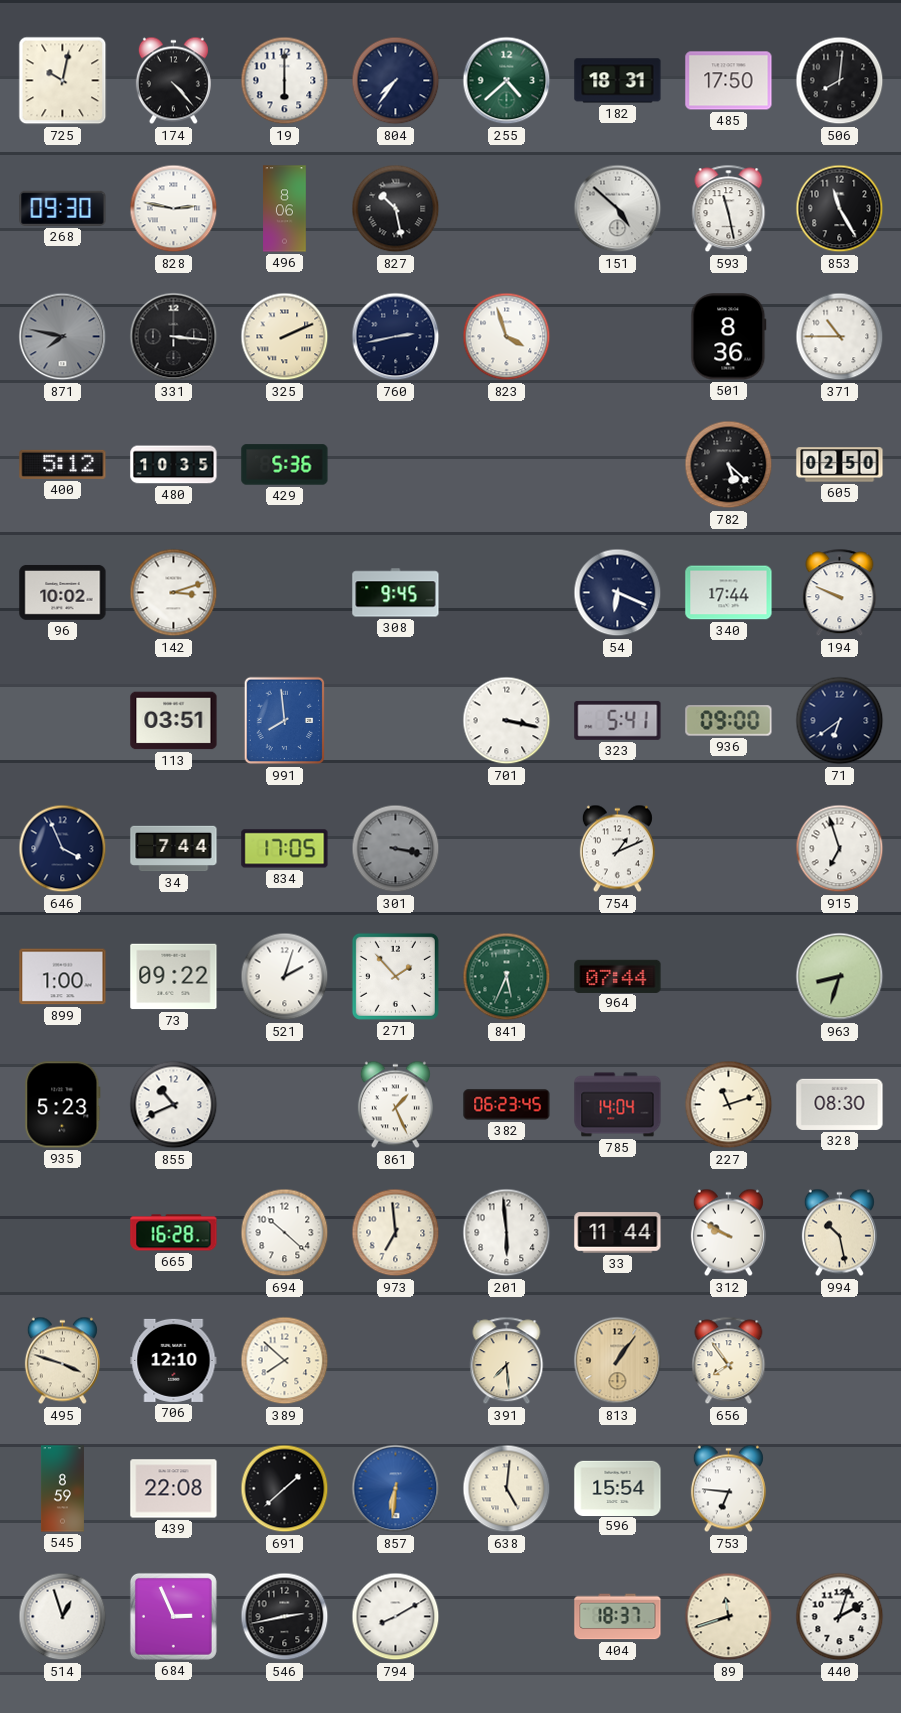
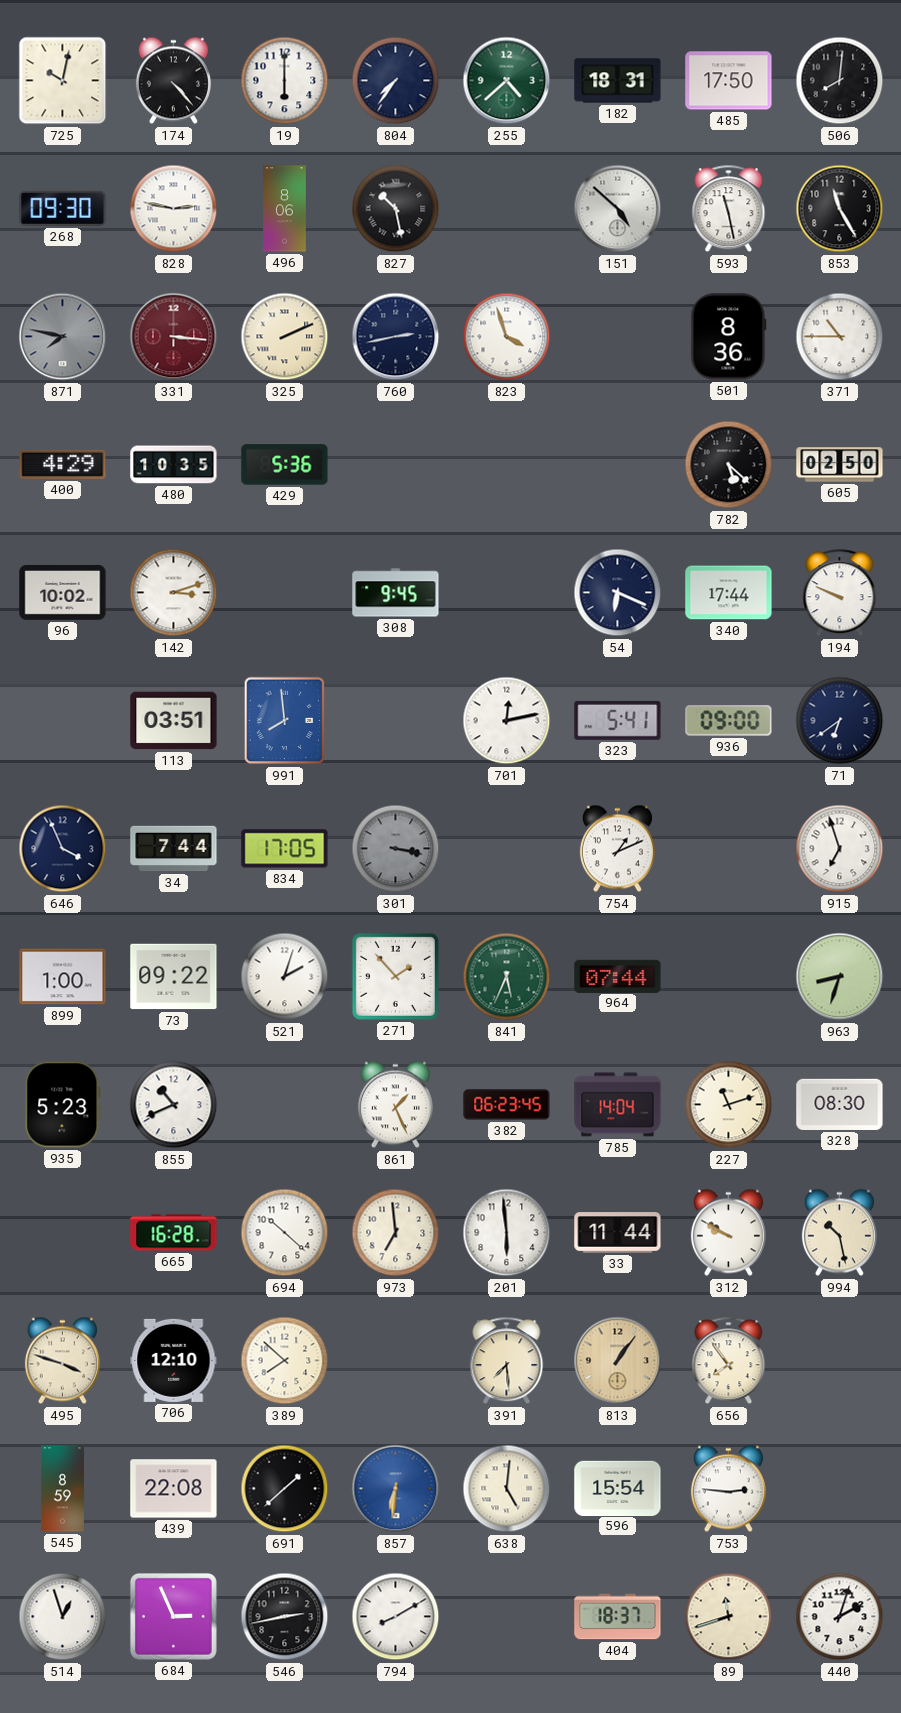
331 dial: black -> burgundy (174, 337)
400: 5:12 -> 4:29 (63, 464)
701: 3:17 -> 12:13 (507, 721)
753: 6:46 -> 2:46 (728, 1489)
